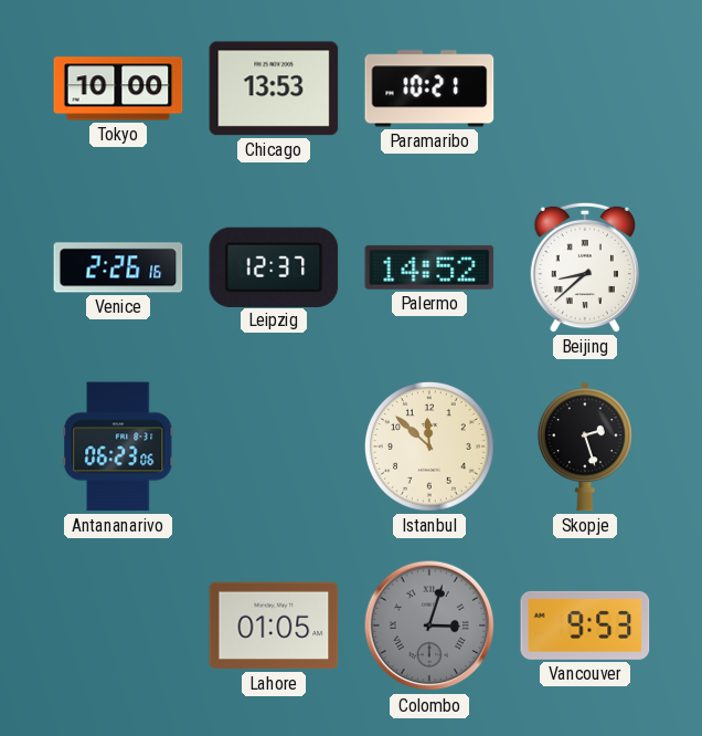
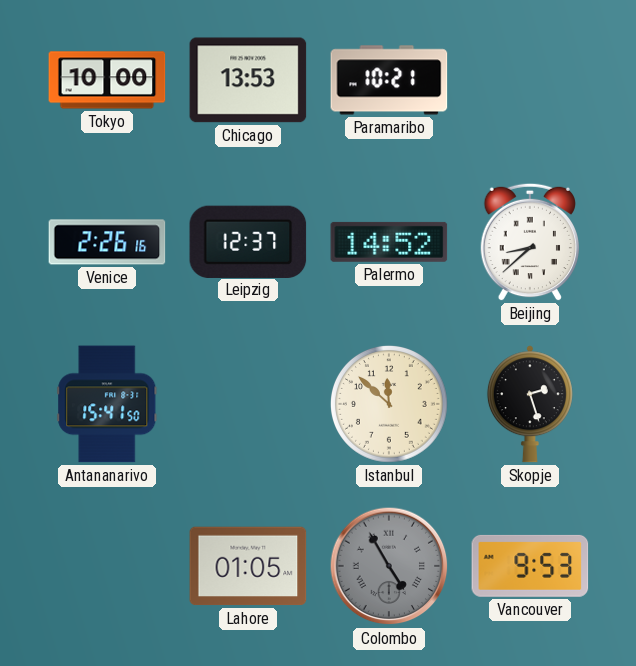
Antananarivo: 06:23 -> 15:41 (107, 404)
Colombo: 3:03 -> 4:55 (389, 566)
